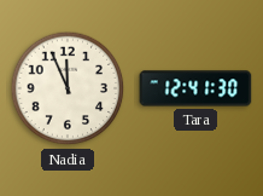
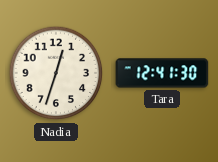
Nadia: 11:56 -> 12:33 (56, 73)
